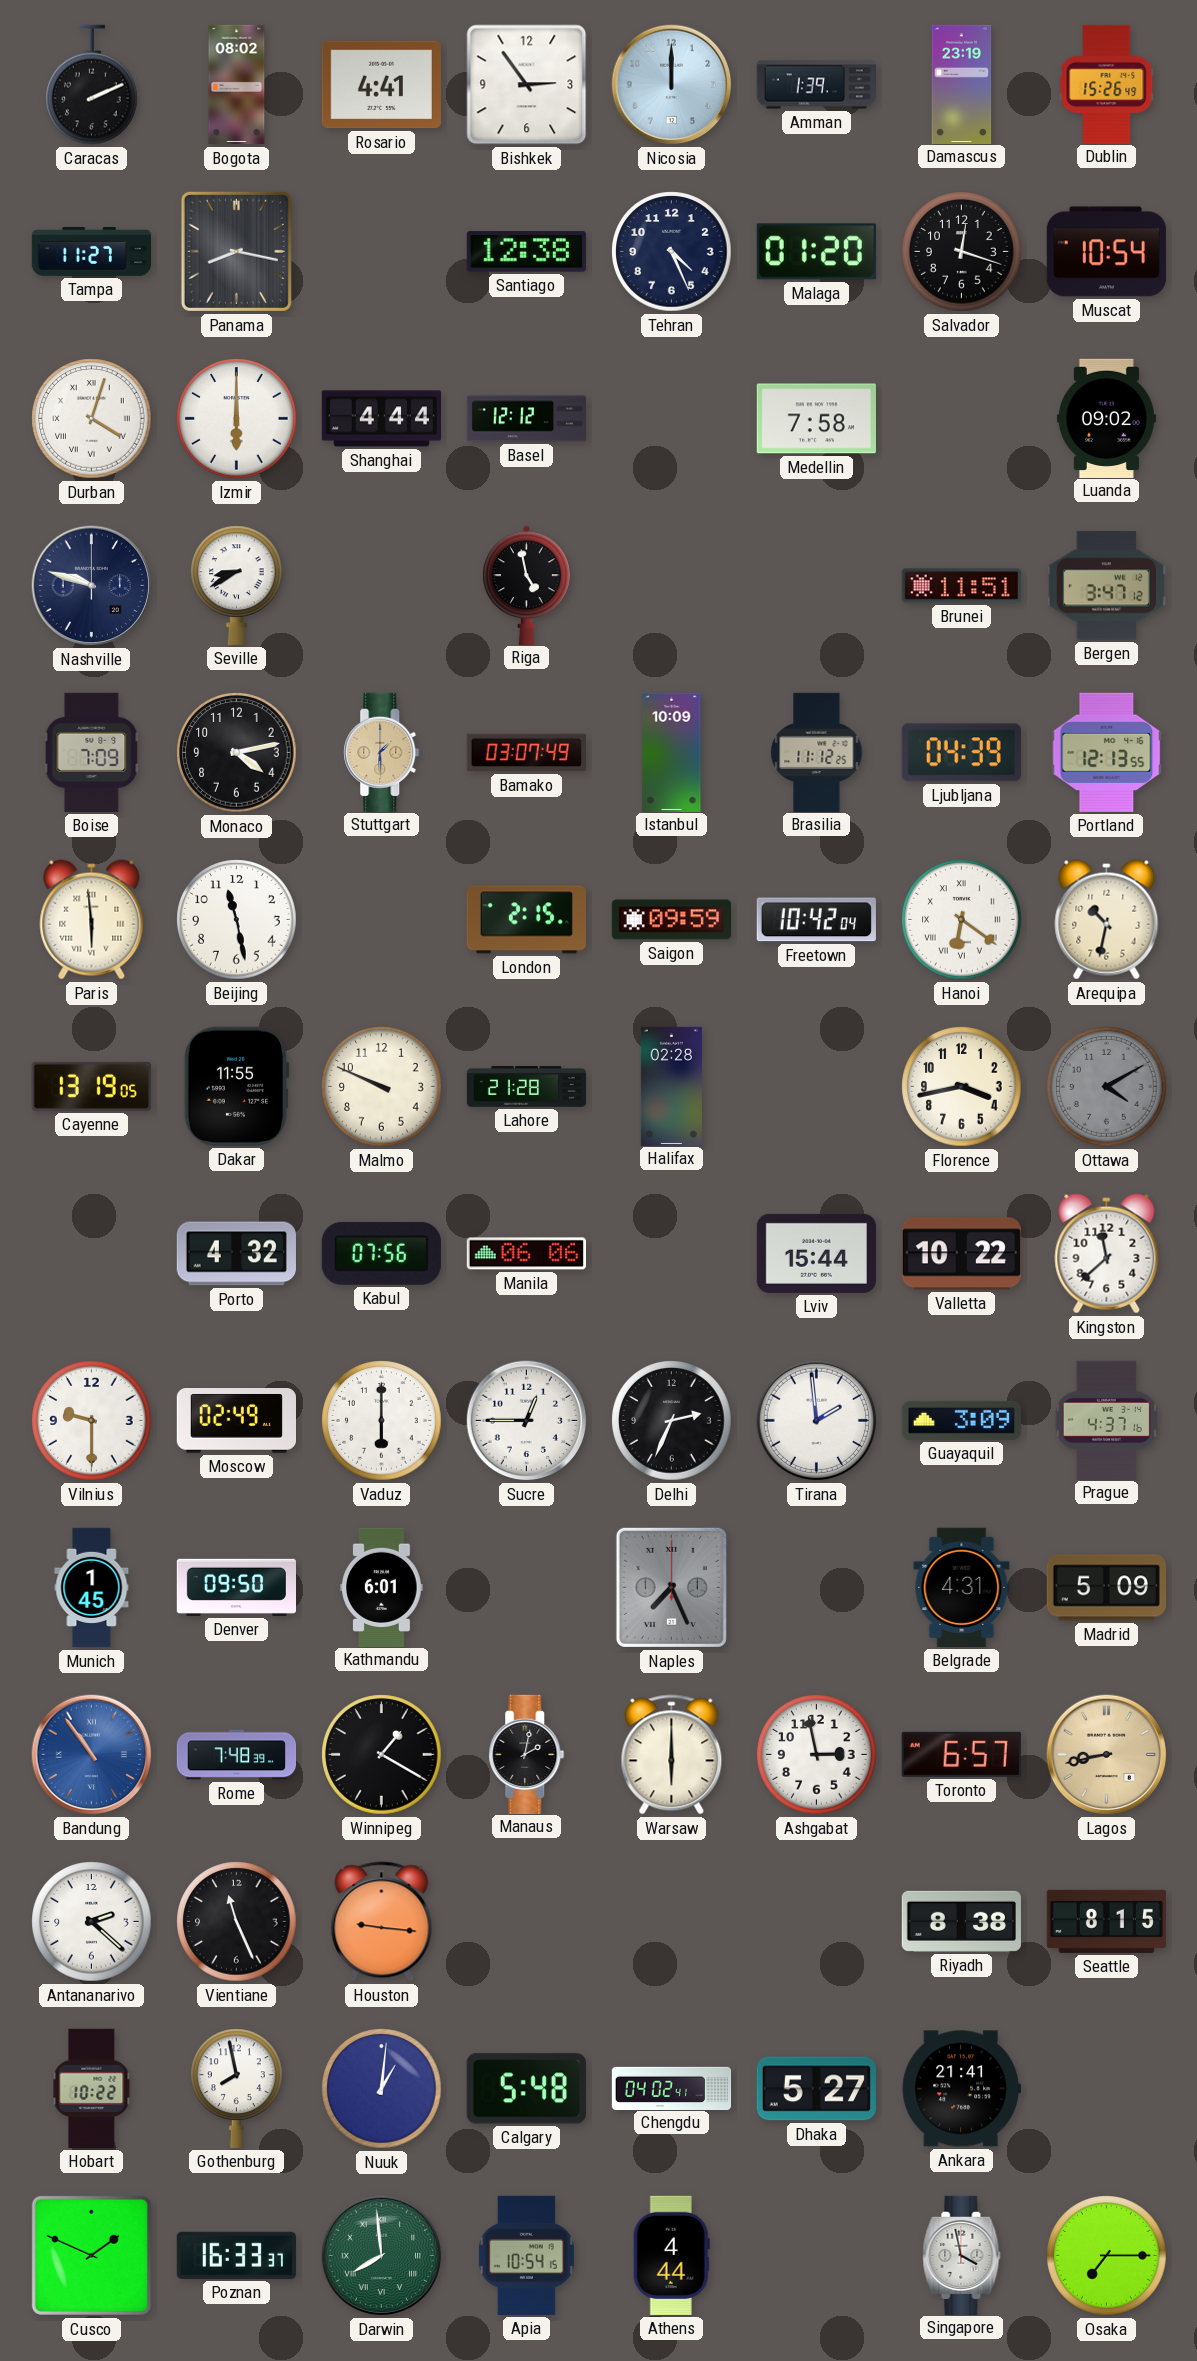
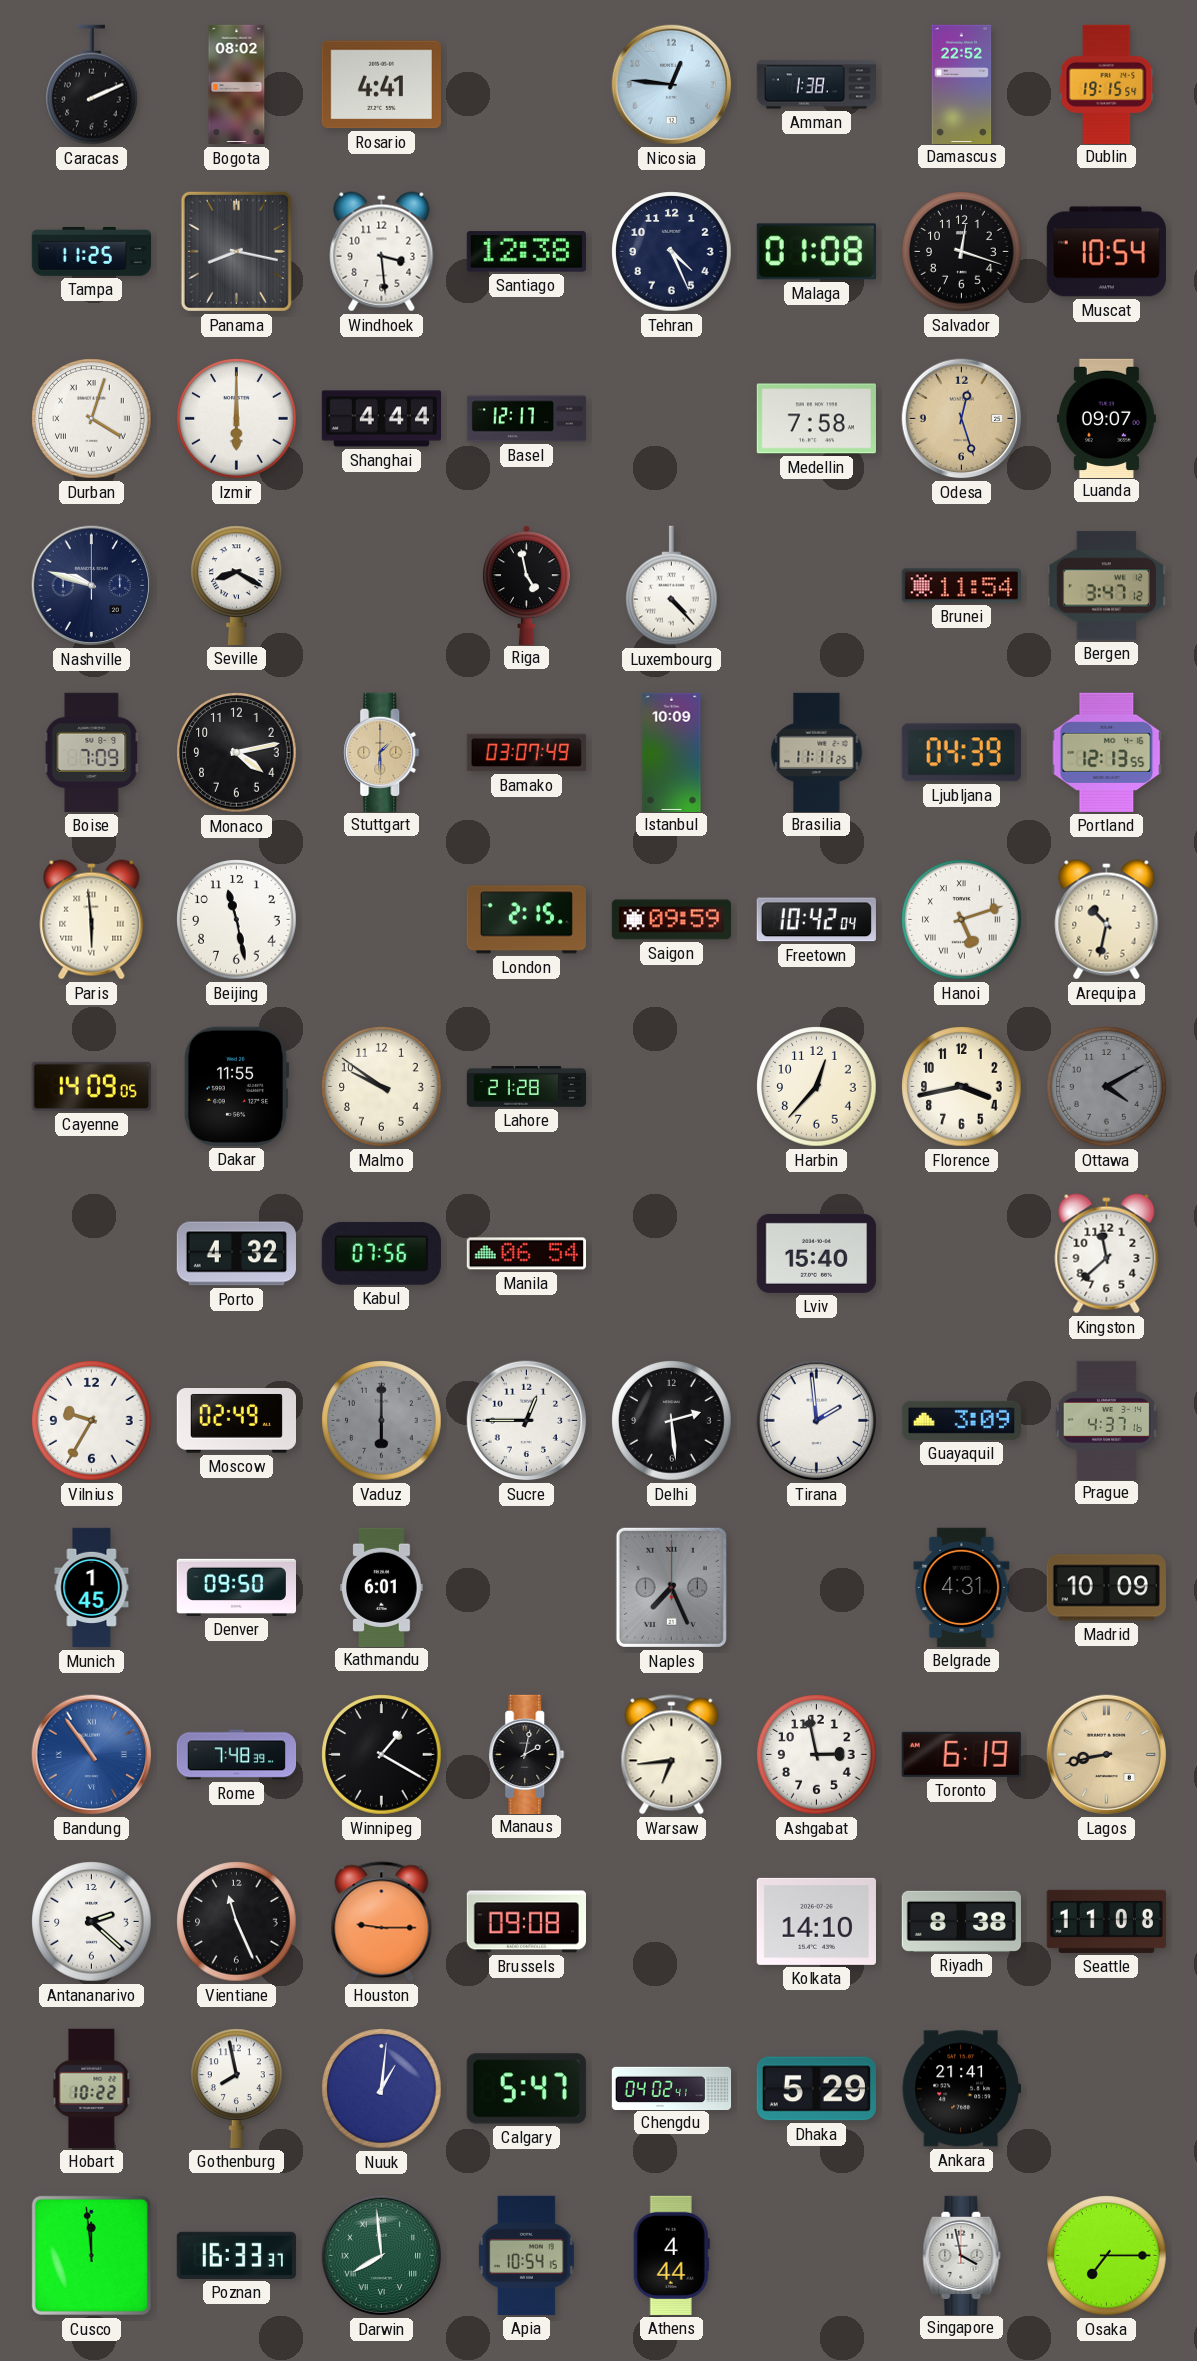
Bishkek: 2:54 -> none (527, 85)
Nicosia: 12:00 -> 12:46 (672, 85)
Amman: 1:39 -> 1:38 (816, 85)
Damascus: 23:19 -> 22:52 (962, 84)
Dublin: 15:26 -> 19:15 (1107, 84)
Tampa: 11:27 -> 11:25 (91, 251)
Windhoek: none -> 3:29 (382, 252)
Malaga: 01:20 -> 01:08 (816, 252)
Basel: 12:12 -> 12:17 (527, 419)
Odesa: none -> 12:27 (962, 419)
Luanda: 09:02 -> 09:07 (1106, 418)
Seville: 8:40 -> 8:20 (237, 585)
Luxembourg: none -> 4:23 (672, 586)
Brunei: 11:51 -> 11:54 (961, 586)
Brasilia: 11:12 -> 11:11 (817, 752)
Hanoi: 6:21 -> 5:12 (962, 920)
Cayenne: 13:19 -> 14:09 (91, 1086)
Malmo: 9:49 -> 9:51 (382, 1087)
Halifax: 02:28 -> none (671, 1086)
Harbin: none -> 12:37 (817, 1087)
Manila: 06:06 -> 06:54 (526, 1254)
Lviv: 15:44 -> 15:40 (816, 1253)
Valletta: 10:22 -> none (961, 1254)
Vilnius: 9:30 -> 9:35 (92, 1421)
Vaduz dial: white -> grey (382, 1421)
Delhi: 2:34 -> 2:29 (672, 1421)
Madrid: 5:09 -> 10:09 (1106, 1588)
Warsaw: 6:00 -> 6:44 (672, 1755)
Toronto: 6:57 -> 6:19 (961, 1754)
Houston: 9:16 -> 9:15 (382, 1922)
Brussels: none -> 09:08 (526, 1922)
Kolkata: none -> 14:10 (816, 1921)
Seattle: 8:15 -> 11:08 (1106, 1921)
Calgary: 5:48 -> 5:47 (526, 2089)
Dhaka: 5:27 -> 5:29 (816, 2089)
Cusco: 1:49 -> 11:59 (91, 2255)
